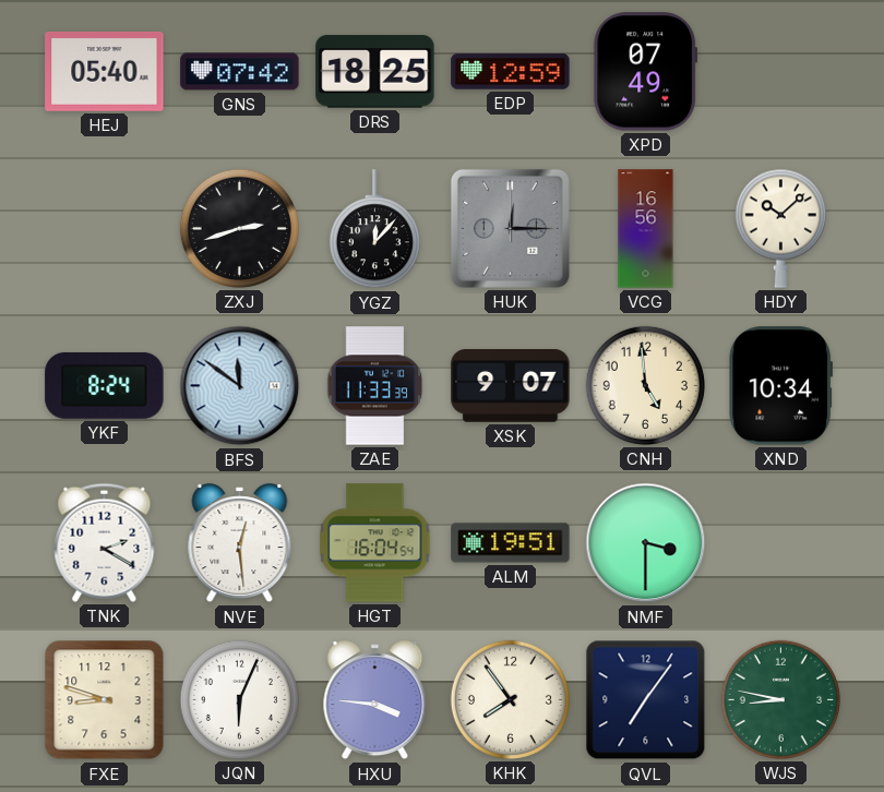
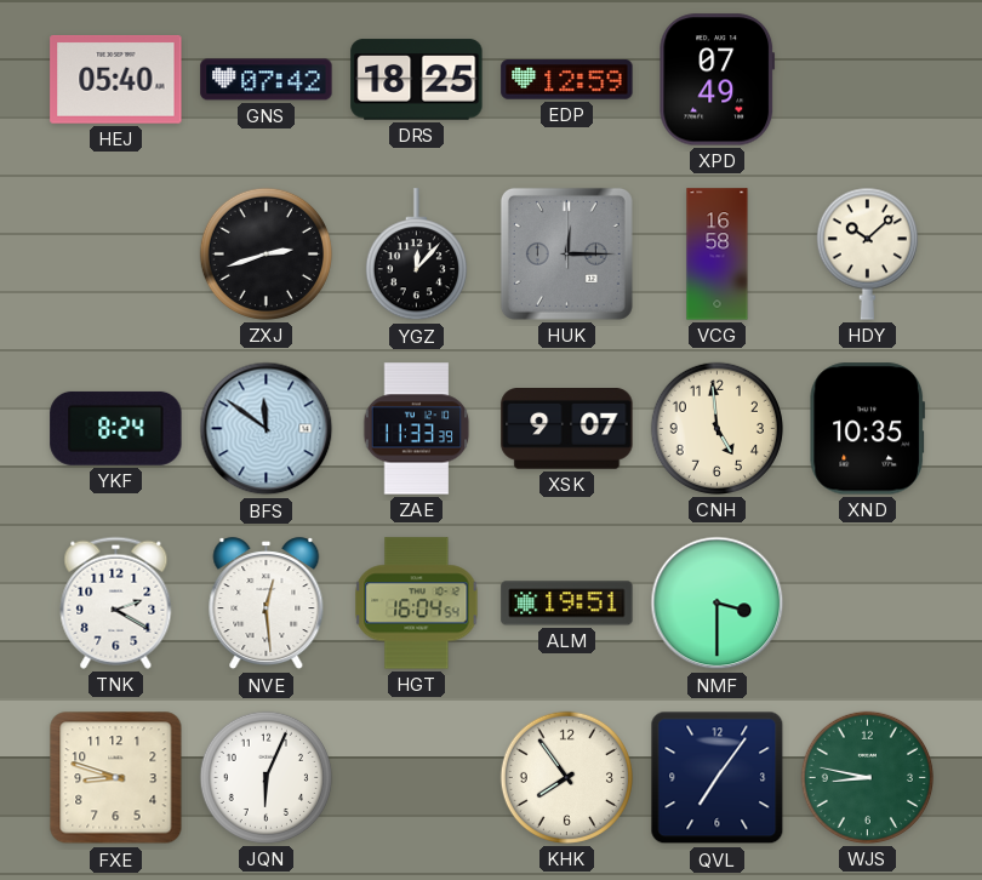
VCG: 16:56 -> 16:58 (718, 255)
XND: 10:34 -> 10:35 (867, 429)
HXU: 3:46 -> none (375, 700)
